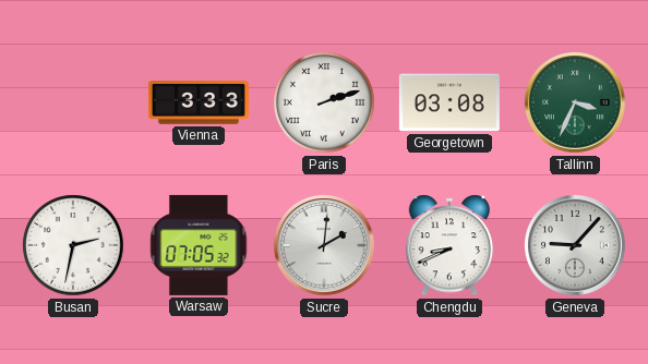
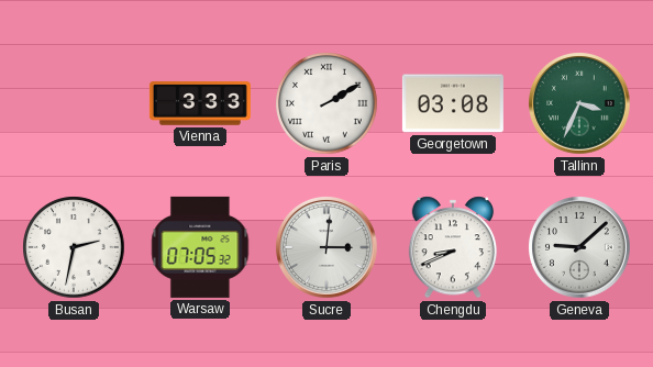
Paris: 2:12 -> 2:10 (326, 103)
Sucre: 2:01 -> 3:01 (328, 248)
Geneva: 9:07 -> 9:08 (580, 248)
